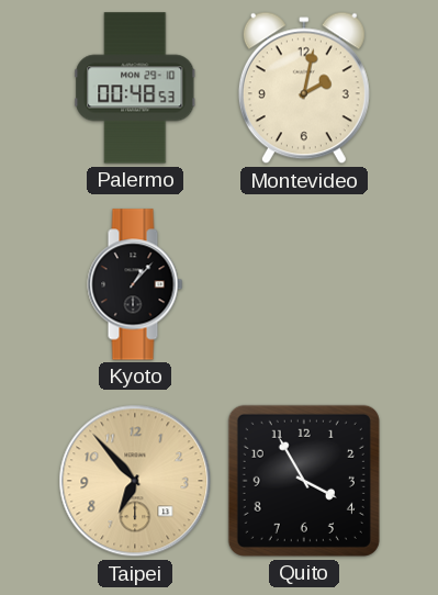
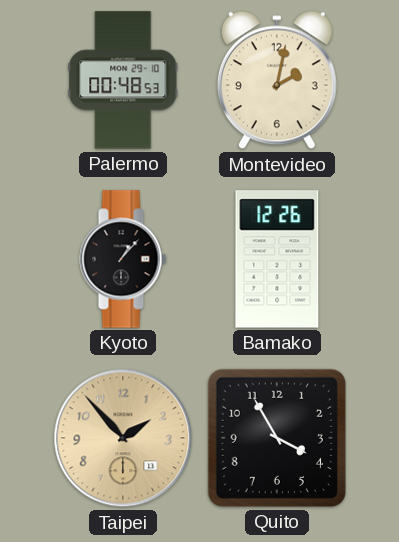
Bamako: none -> 12:26 (277, 259)
Taipei: 6:53 -> 1:53 (123, 438)
